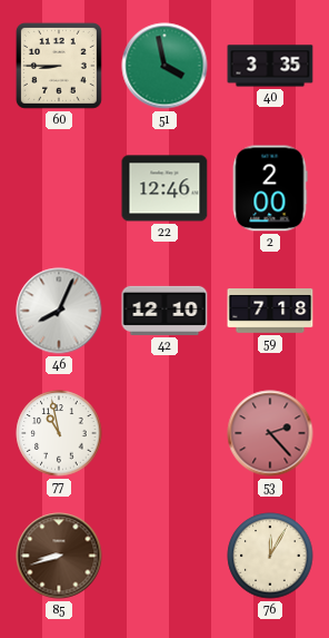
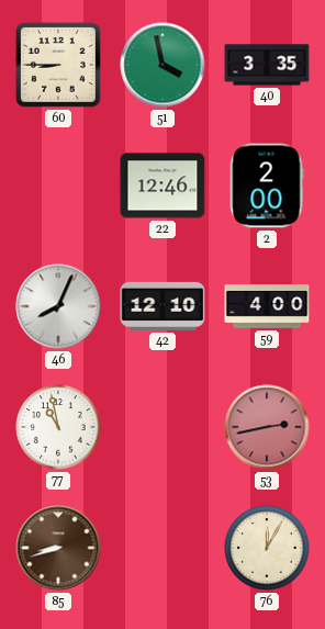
59: 7:18 -> 4:00 (267, 307)
53: 2:23 -> 2:43 (267, 427)
